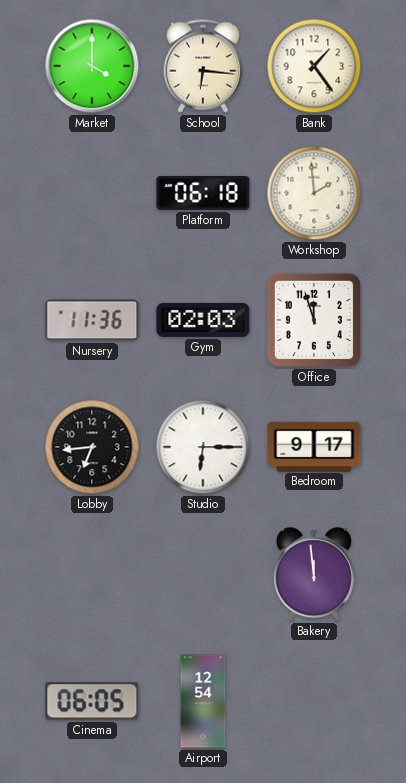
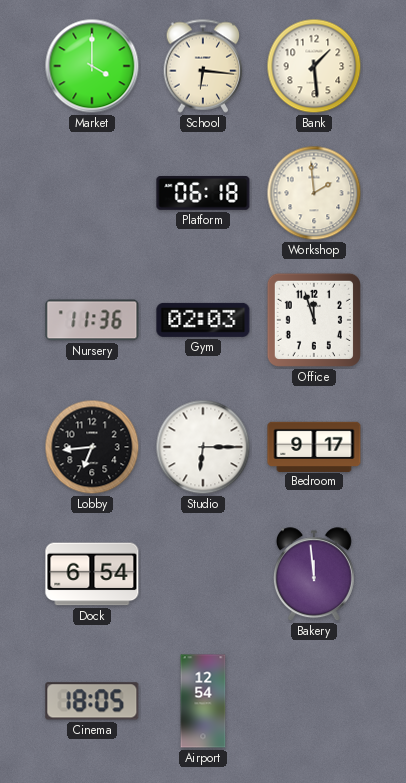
Bank: 1:24 -> 1:29 (314, 66)
Dock: none -> 6:54 (92, 574)
Cinema: 06:05 -> 18:05 (92, 701)
